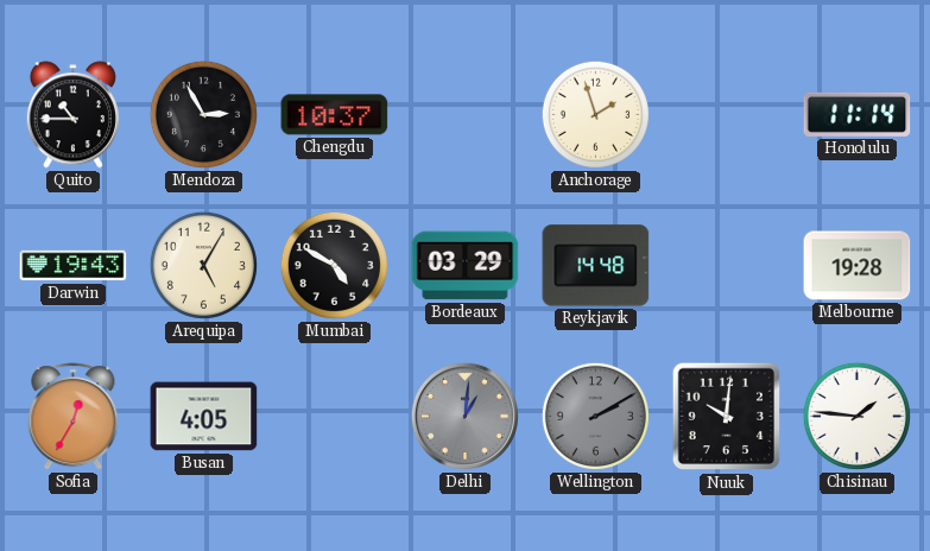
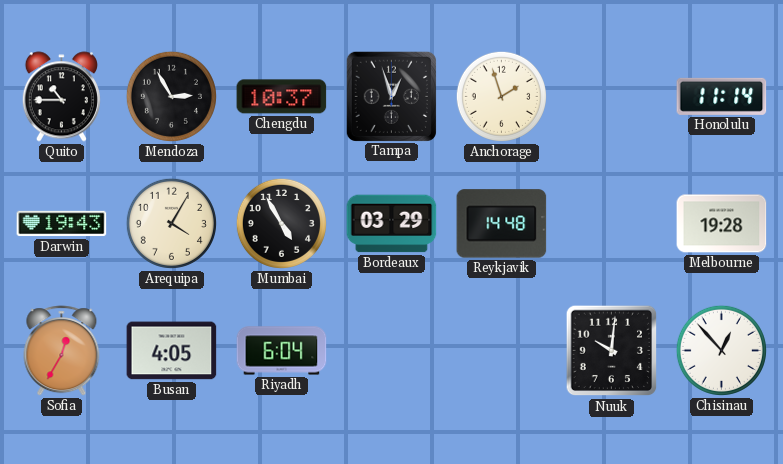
Tampa: none -> 12:57 (391, 96)
Arequipa: 5:05 -> 4:05 (171, 223)
Mumbai: 4:50 -> 4:55 (281, 223)
Riyadh: none -> 6:04 (282, 351)
Delhi: 1:01 -> none (464, 416)
Wellington: 2:10 -> none (595, 416)
Chisinau: 1:46 -> 12:53 (721, 350)
